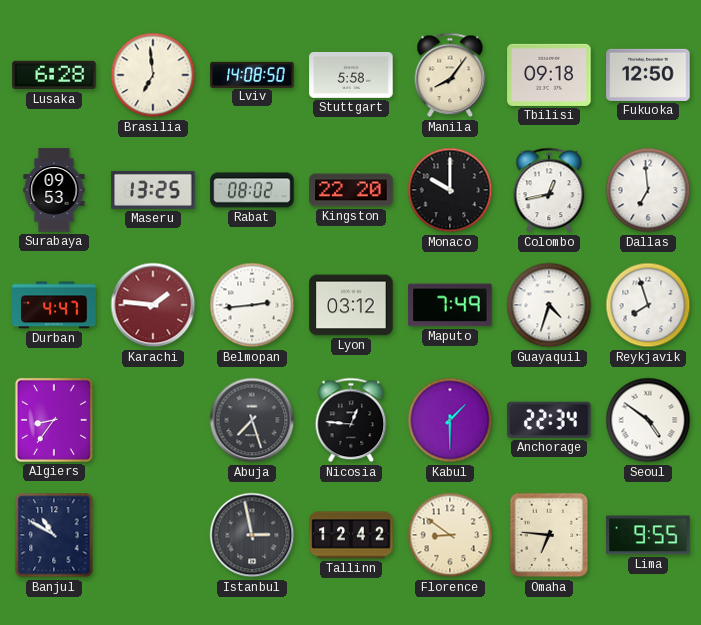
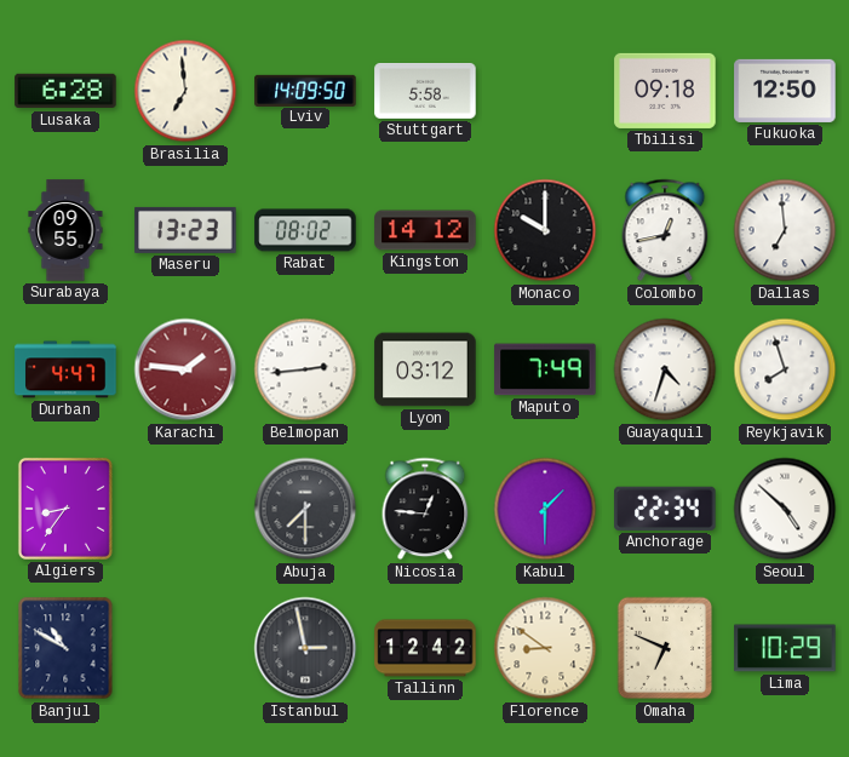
Lviv: 14:08 -> 14:09 (305, 90)
Manila: 8:06 -> none (450, 75)
Surabaya: 09:53 -> 09:55 (65, 230)
Maseru: 13:25 -> 13:23 (185, 230)
Kingston: 22:20 -> 14:12 (425, 230)
Abuja: 7:27 -> 7:30 (305, 509)
Seoul: 4:51 -> 4:52 (785, 509)
Omaha: 6:46 -> 6:49 (665, 648)
Lima: 9:55 -> 10:29 (785, 648)
